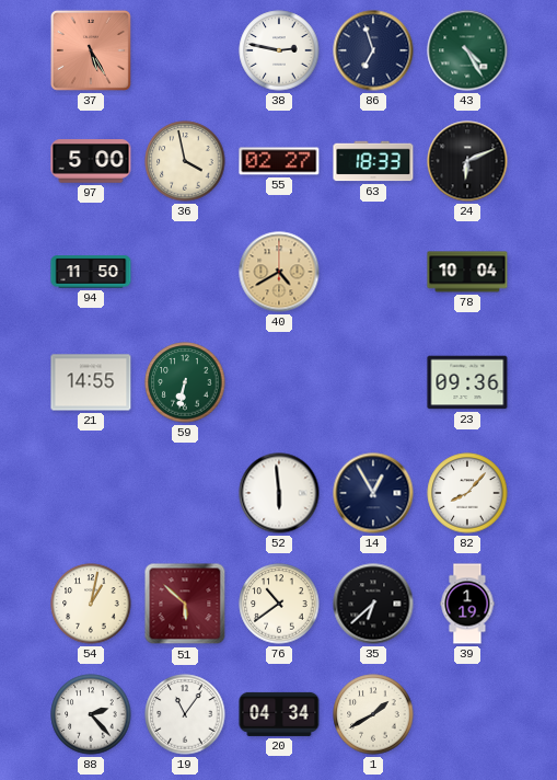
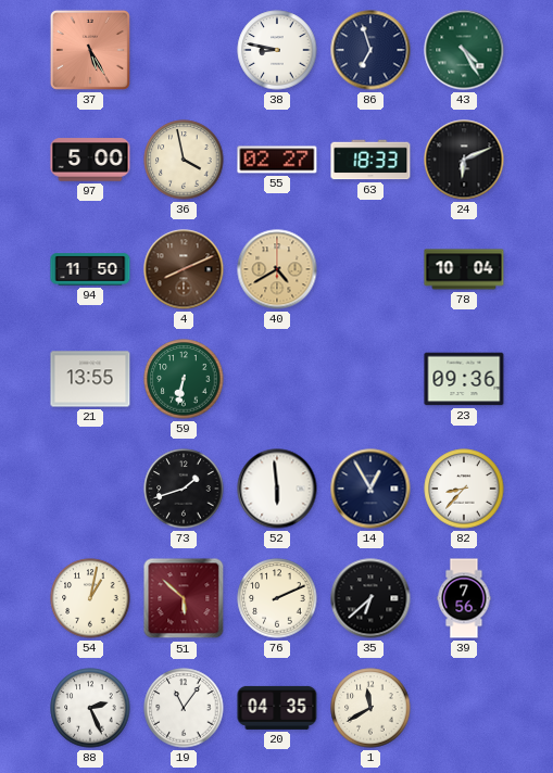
38: 2:47 -> 8:47 (277, 50)
4: none -> 8:11 (184, 269)
21: 14:55 -> 13:55 (90, 379)
73: none -> 1:42 (184, 489)
82: 8:07 -> 8:37 (464, 489)
76: 10:39 -> 2:11 (277, 598)
39: 1:19 -> 7:56 (464, 598)
88: 2:23 -> 2:26 (90, 708)
20: 04:34 -> 04:35 (277, 708)
1: 1:40 -> 11:40 (370, 708)
